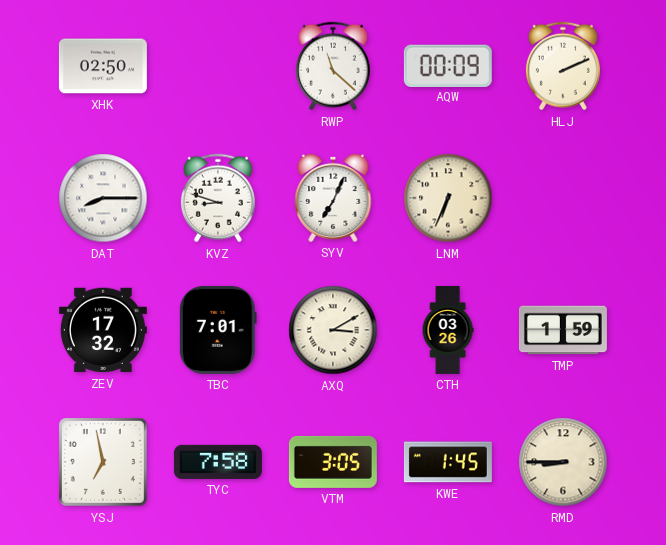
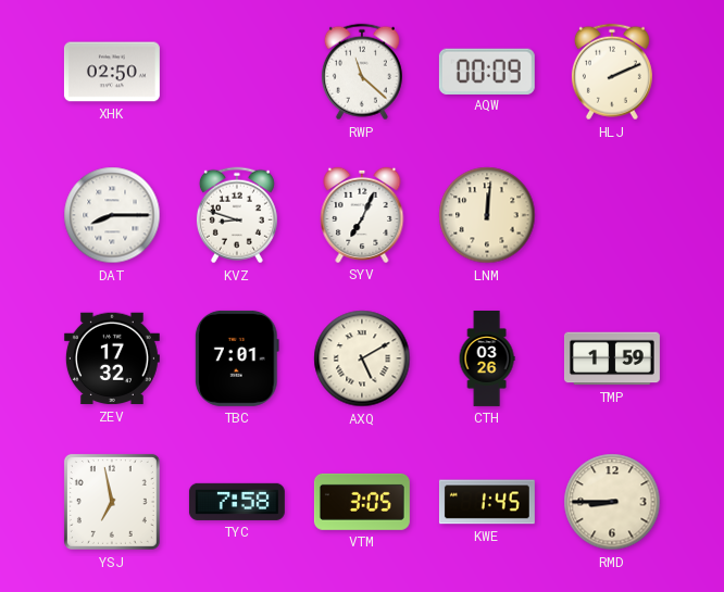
LNM: 6:34 -> 12:01 (487, 215)
AXQ: 3:10 -> 5:10 (362, 358)
